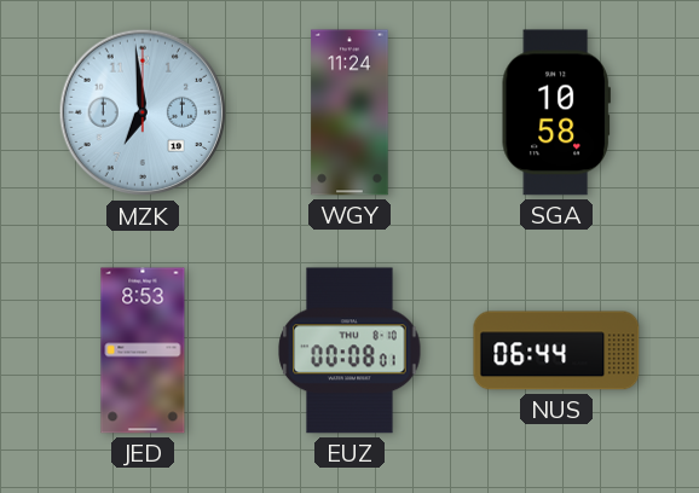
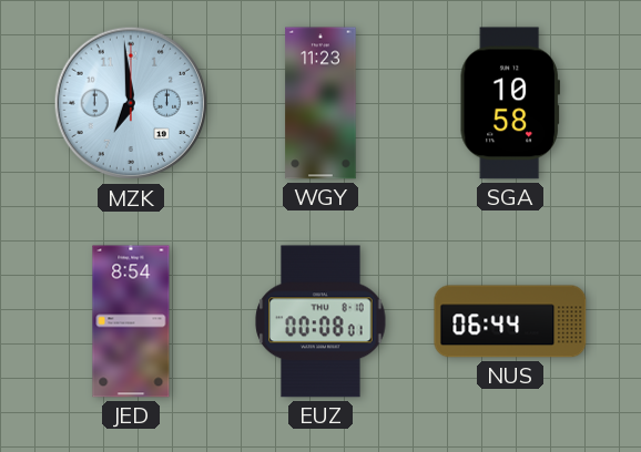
WGY: 11:24 -> 11:23 (320, 103)
JED: 8:53 -> 8:54 (131, 321)
